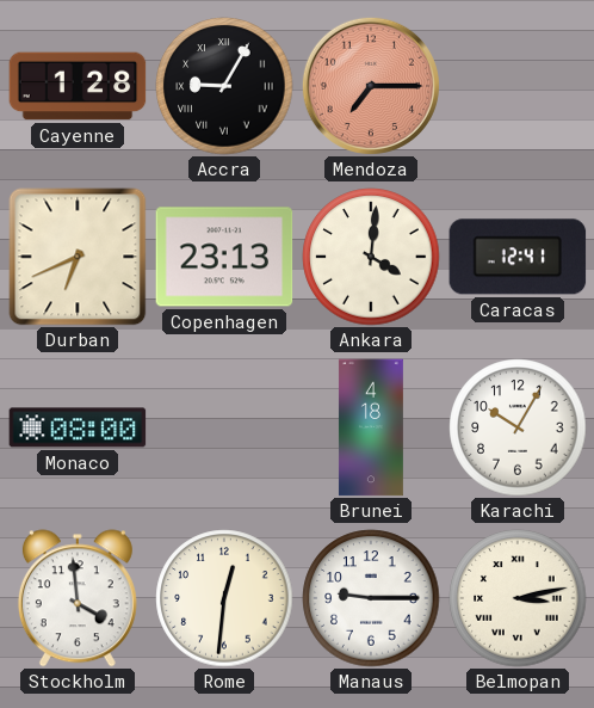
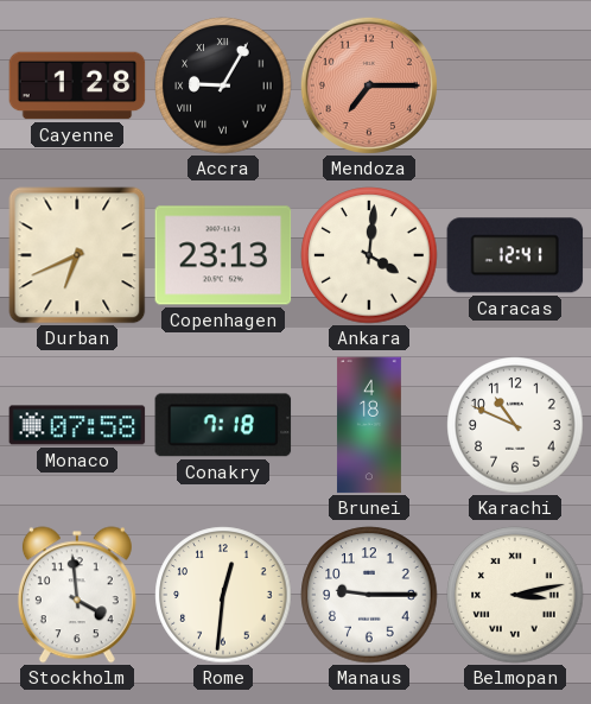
Monaco: 08:00 -> 07:58 (77, 425)
Conakry: none -> 7:18 (223, 425)
Karachi: 10:05 -> 10:49 (515, 425)
